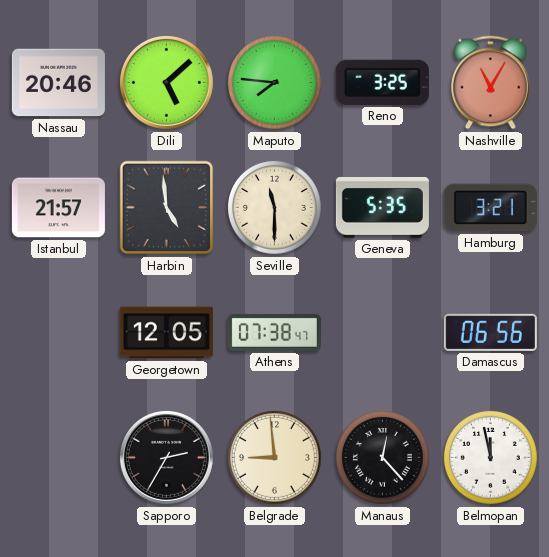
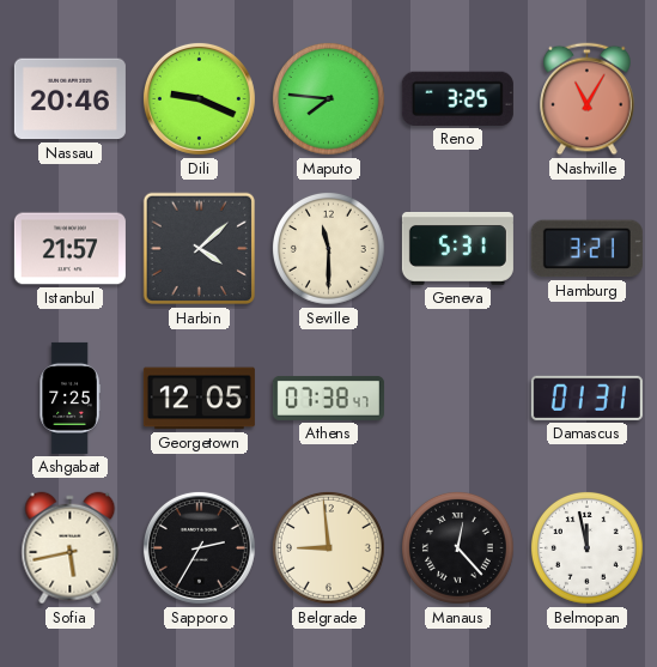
Dili: 5:08 -> 9:19 (199, 98)
Harbin: 4:59 -> 4:08 (200, 249)
Geneva: 5:35 -> 5:31 (457, 249)
Ashgabat: none -> 7:25 (69, 398)
Damascus: 06:56 -> 01:31 (586, 398)
Sofia: none -> 5:43 (71, 548)
